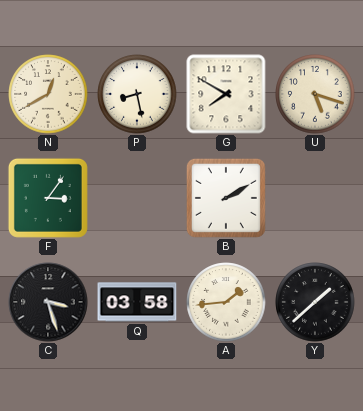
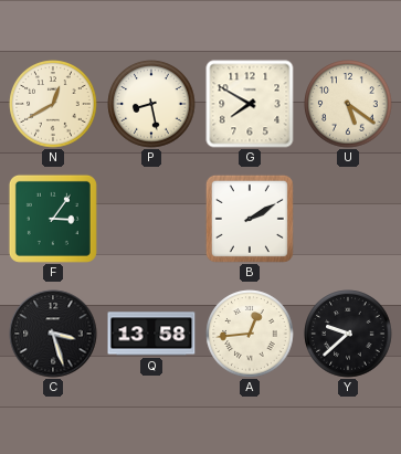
U: 5:18 -> 5:21 (348, 104)
Q: 03:58 -> 13:58 (151, 334)
A: 1:44 -> 12:44 (250, 334)
Y: 1:38 -> 9:38 (348, 334)
